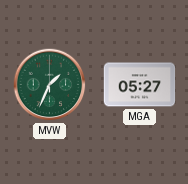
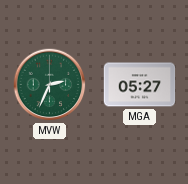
MVW: 1:34 -> 2:34 (50, 85)
